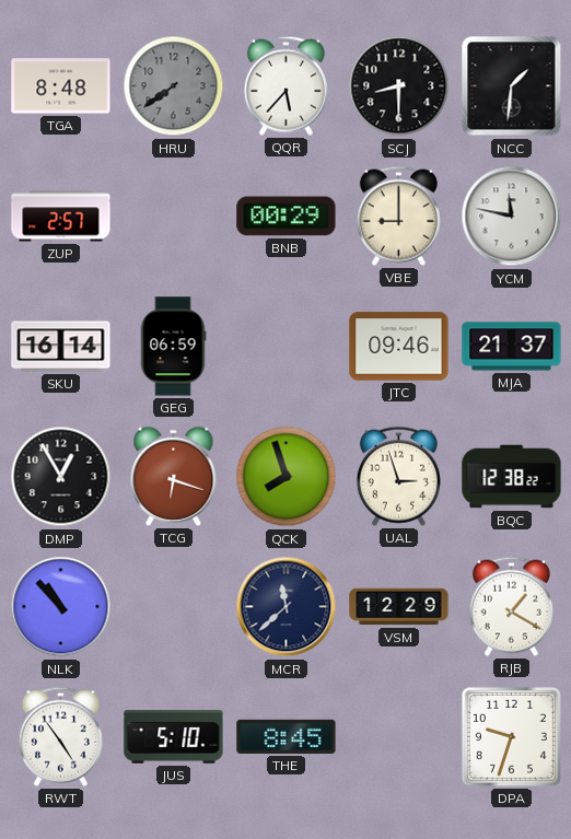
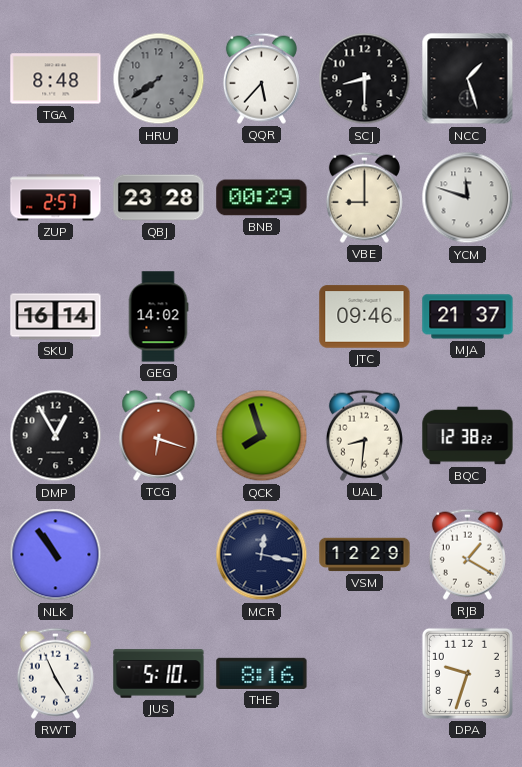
NCC: 1:31 -> 1:27 (468, 79)
QBJ: none -> 23:28 (159, 198)
YCM: 11:47 -> 11:48 (468, 198)
GEG: 06:59 -> 14:02 (158, 317)
UAL: 2:57 -> 8:31 (364, 435)
NLK: 10:53 -> 10:54 (56, 555)
MCR: 11:38 -> 12:17 (262, 555)
RWT: 4:54 -> 4:56 (55, 673)
THE: 8:45 -> 8:16 (262, 673)
